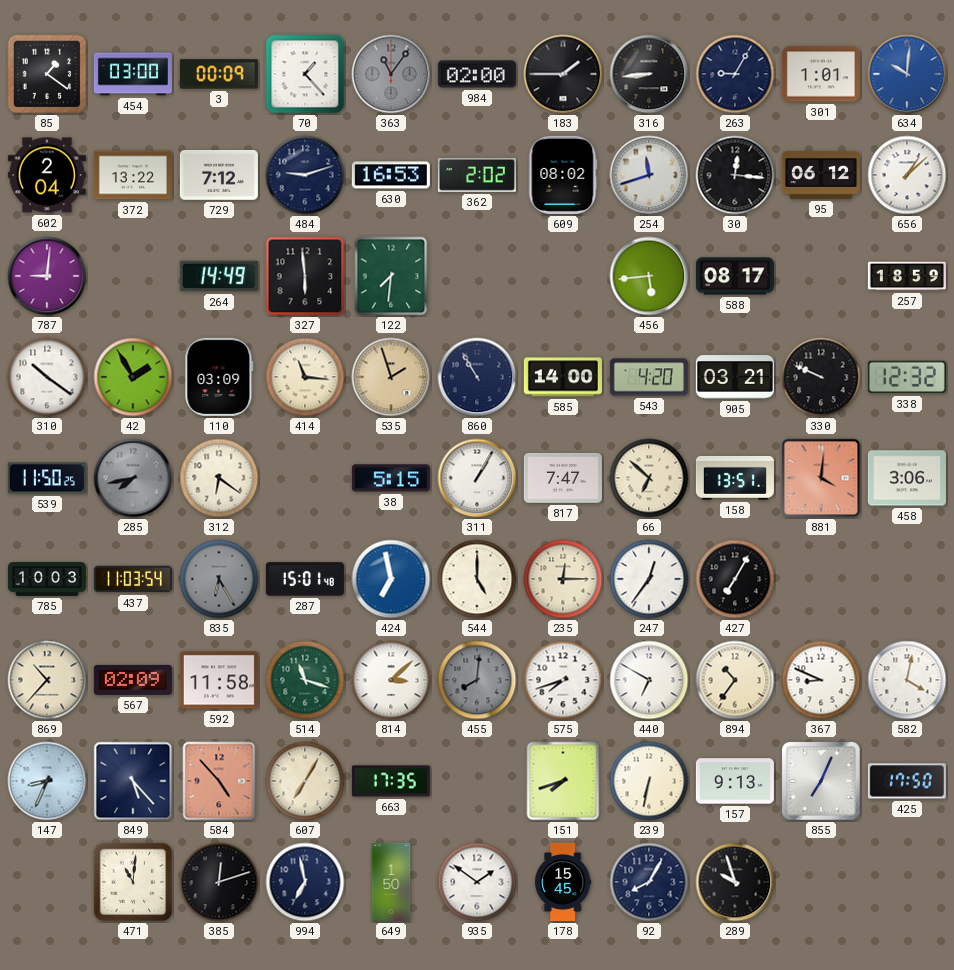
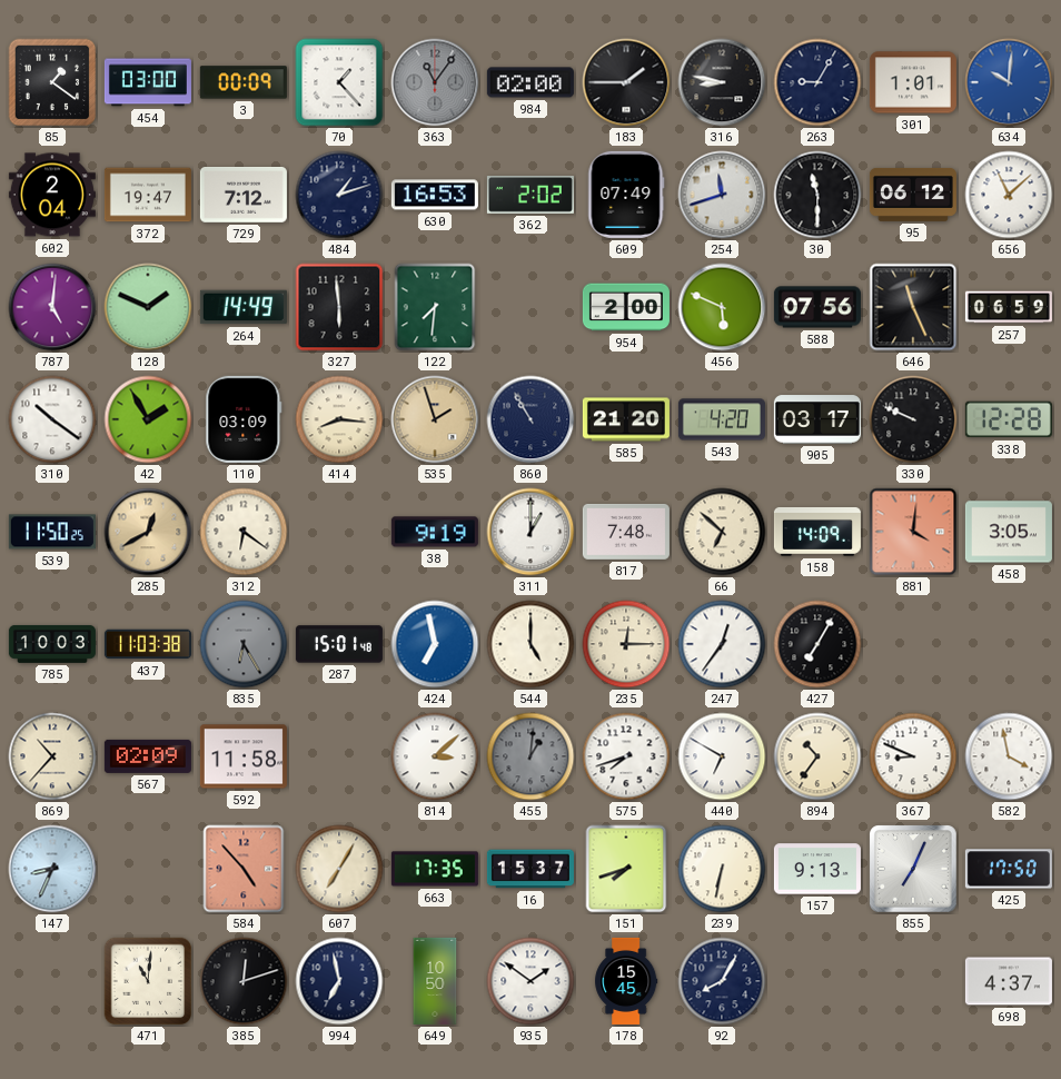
316: 8:44 -> 8:47 (722, 82)
372: 13:22 -> 19:47 (148, 195)
484: 9:12 -> 1:12 (339, 195)
609: 08:02 -> 07:49 (626, 195)
30: 12:16 -> 11:30 (817, 195)
656: 1:08 -> 11:08 (1009, 195)
787: 9:01 -> 5:01 (52, 307)
128: none -> 1:49 (148, 307)
954: none -> 2:00 (626, 307)
456: 5:44 -> 5:49 (722, 307)
588: 08:17 -> 07:56 (817, 307)
646: none -> 11:26 (913, 307)
257: 18:59 -> 06:59 (1009, 307)
414: 11:16 -> 8:16 (339, 419)
585: 14:00 -> 21:20 (626, 419)
905: 03:21 -> 03:17 (817, 419)
338: 12:32 -> 12:28 (1009, 419)
285: 7:43 -> 12:40 (148, 532)
285 dial: grey -> champagne (148, 532)
38: 5:15 -> 9:19 (435, 532)
311: 1:05 -> 1:00 (530, 532)
817: 7:47 -> 7:48 (626, 532)
158: 13:51 -> 14:09 (817, 532)
458: 3:06 -> 3:05 (1009, 532)
437: 11:03:54 -> 11:03:38 (148, 644)
514: 11:18 -> none (305, 680)
455: 8:01 -> 1:01 (530, 756)
582: 4:02 -> 3:58 (1009, 756)
849: 5:23 -> none (133, 781)
16: none -> 15:37 (530, 869)
649: 1:50 -> 10:50 (435, 981)
289: 9:57 -> none (735, 882)
698: none -> 4:37 (1009, 981)
